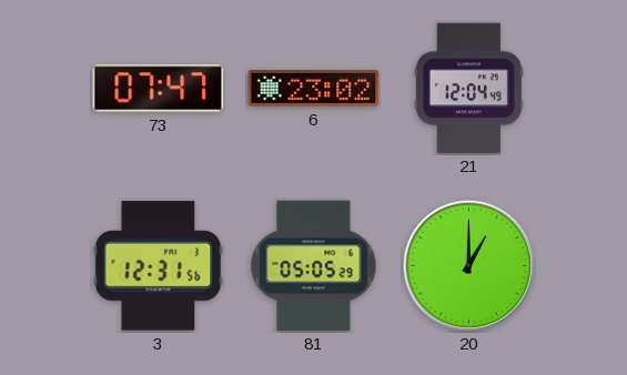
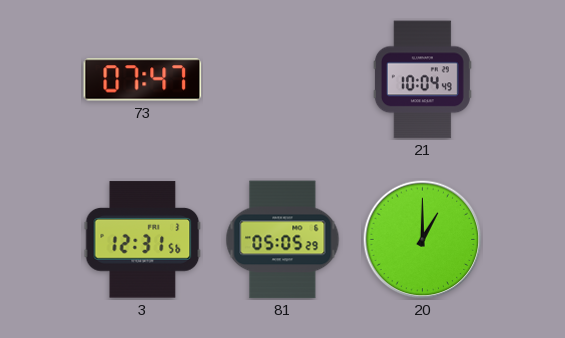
6: 23:02 -> none (314, 88)
21: 12:04 -> 10:04 (422, 80)
